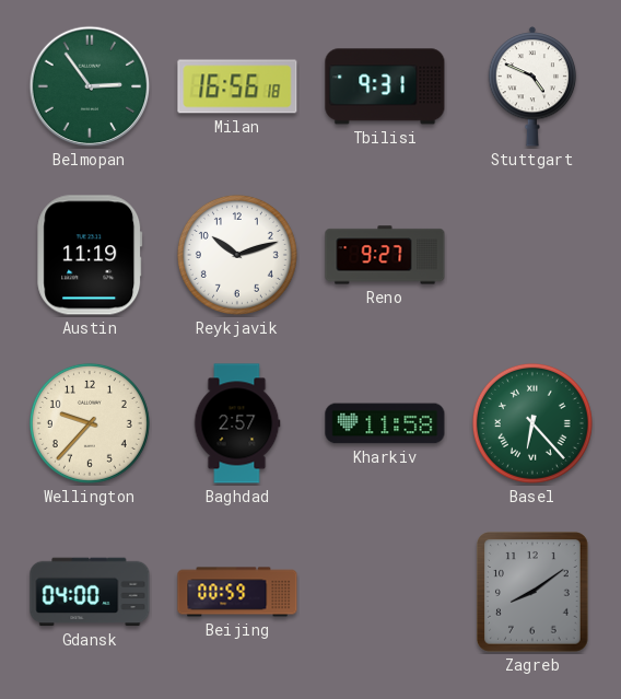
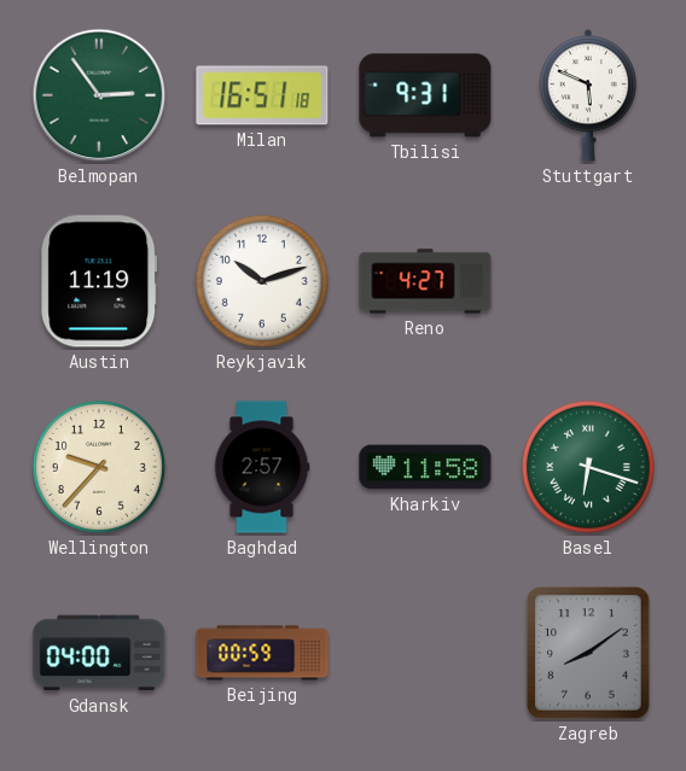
Milan: 16:56 -> 16:51 (262, 95)
Stuttgart: 4:49 -> 5:49 (588, 95)
Reno: 9:27 -> 4:27 (425, 281)
Basel: 6:23 -> 6:18 (588, 467)
